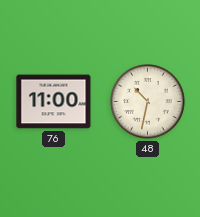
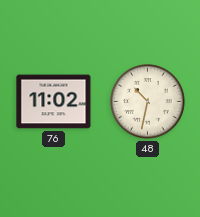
76: 11:00 -> 11:02 (54, 102)
